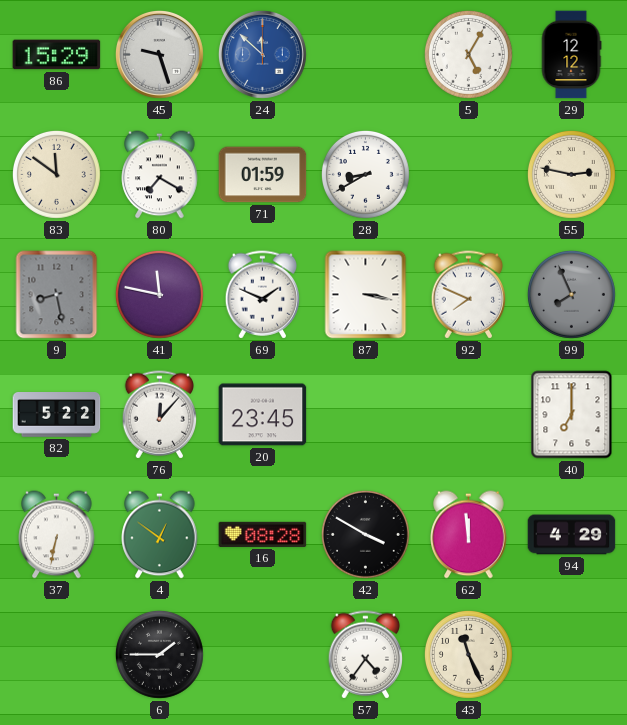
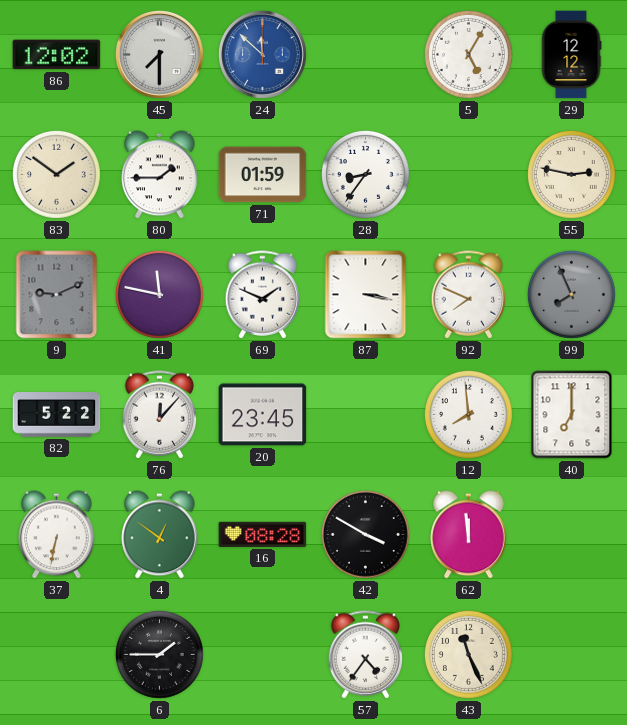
86: 15:29 -> 12:02 (57, 55)
45: 9:27 -> 7:30 (159, 54)
83: 11:51 -> 1:51 (56, 174)
80: 7:20 -> 1:45 (160, 175)
28: 8:40 -> 8:36 (365, 174)
9: 8:28 -> 9:11 (57, 295)
12: none -> 7:59 (468, 414)
94: 4:29 -> none (572, 535)
